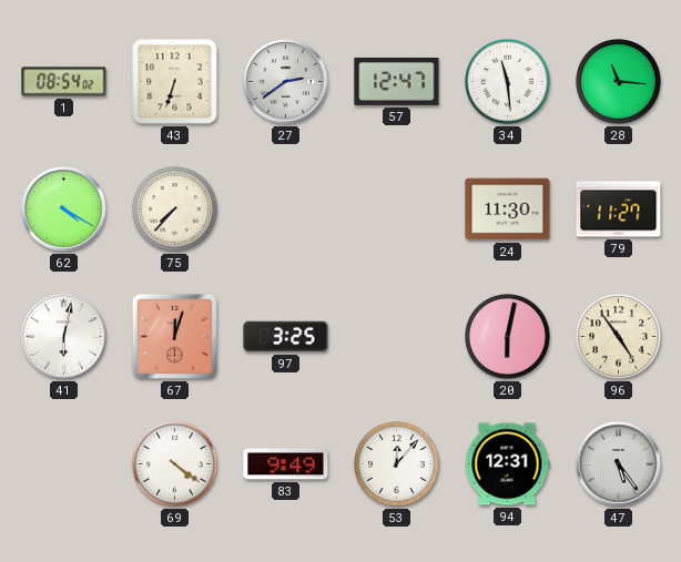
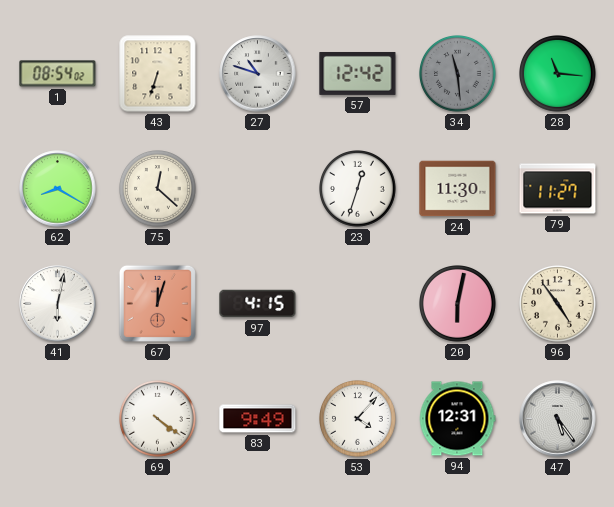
27: 2:39 -> 10:48 (258, 74)
57: 12:47 -> 12:42 (358, 73)
34 dial: white -> grey (458, 74)
62: 4:20 -> 8:20 (58, 189)
75: 7:37 -> 12:22 (158, 189)
23: none -> 12:33 (358, 189)
97: 3:25 -> 4:15 (258, 304)
53: 12:07 -> 4:07 (358, 419)
